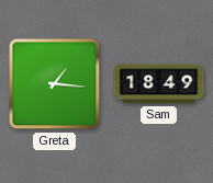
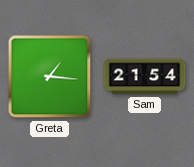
Sam: 18:49 -> 21:54 (145, 77)
